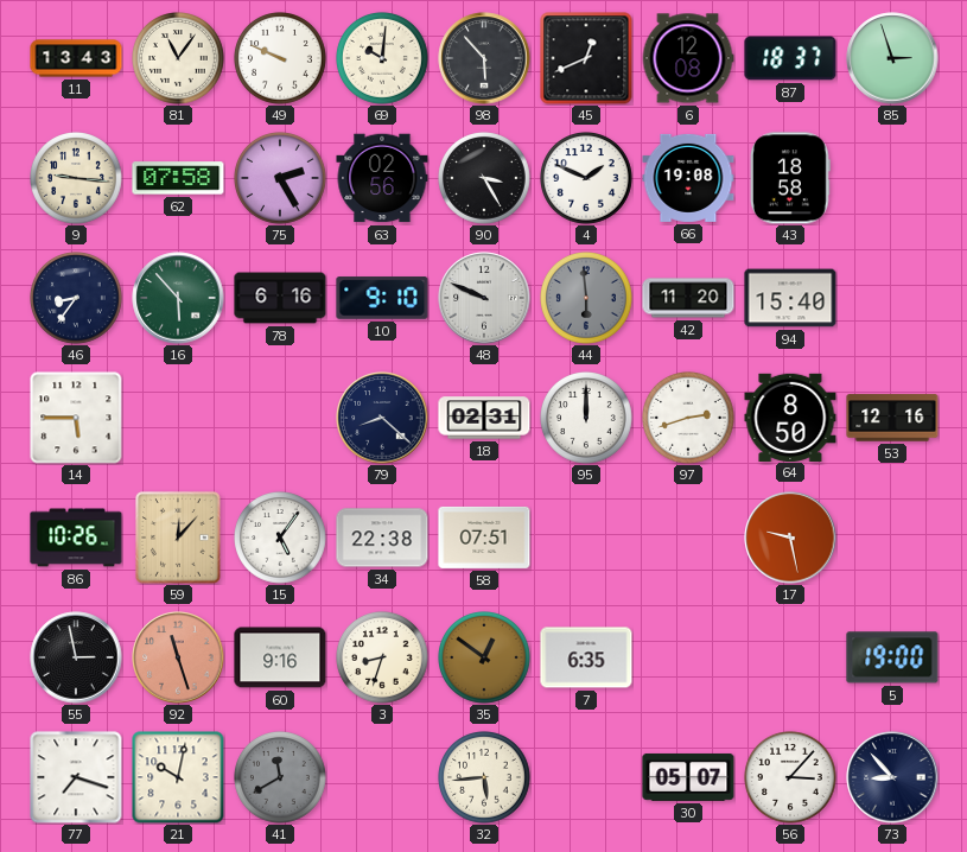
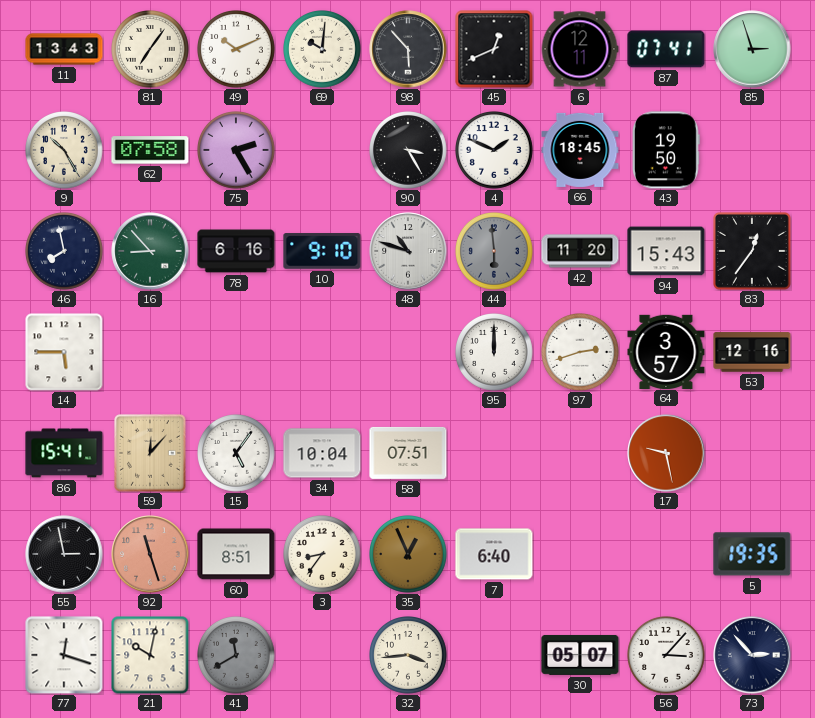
81: 11:06 -> 7:06 (151, 50)
49: 9:49 -> 10:11 (237, 50)
6: 12:08 -> 12:11 (580, 49)
87: 18:37 -> 07:41 (666, 49)
9: 9:16 -> 10:25 (65, 151)
63: 02:56 -> none (382, 178)
66: 19:08 -> 18:45 (580, 150)
43: 18:58 -> 19:50 (667, 150)
46: 8:36 -> 7:58 (65, 252)
16: 5:53 -> 8:53 (150, 251)
48: 9:49 -> 10:48 (408, 251)
94: 15:40 -> 15:43 (666, 251)
83: none -> 12:36 (752, 251)
79: 8:22 -> none (382, 418)
18: 02:31 -> none (484, 418)
64: 8:50 -> 3:57 (666, 351)
86: 10:26 -> 15:41 (64, 453)
34: 22:38 -> 10:04 (322, 453)
60: 9:16 -> 8:51 (236, 554)
3: 8:33 -> 8:36 (323, 555)
35: 12:51 -> 12:56 (409, 555)
7: 6:35 -> 6:40 (494, 554)
5: 19:00 -> 19:35 (752, 554)
77: 7:18 -> 12:18 (64, 655)
32: 5:44 -> 3:44 (409, 656)
73: 8:53 -> 2:53 (752, 655)
